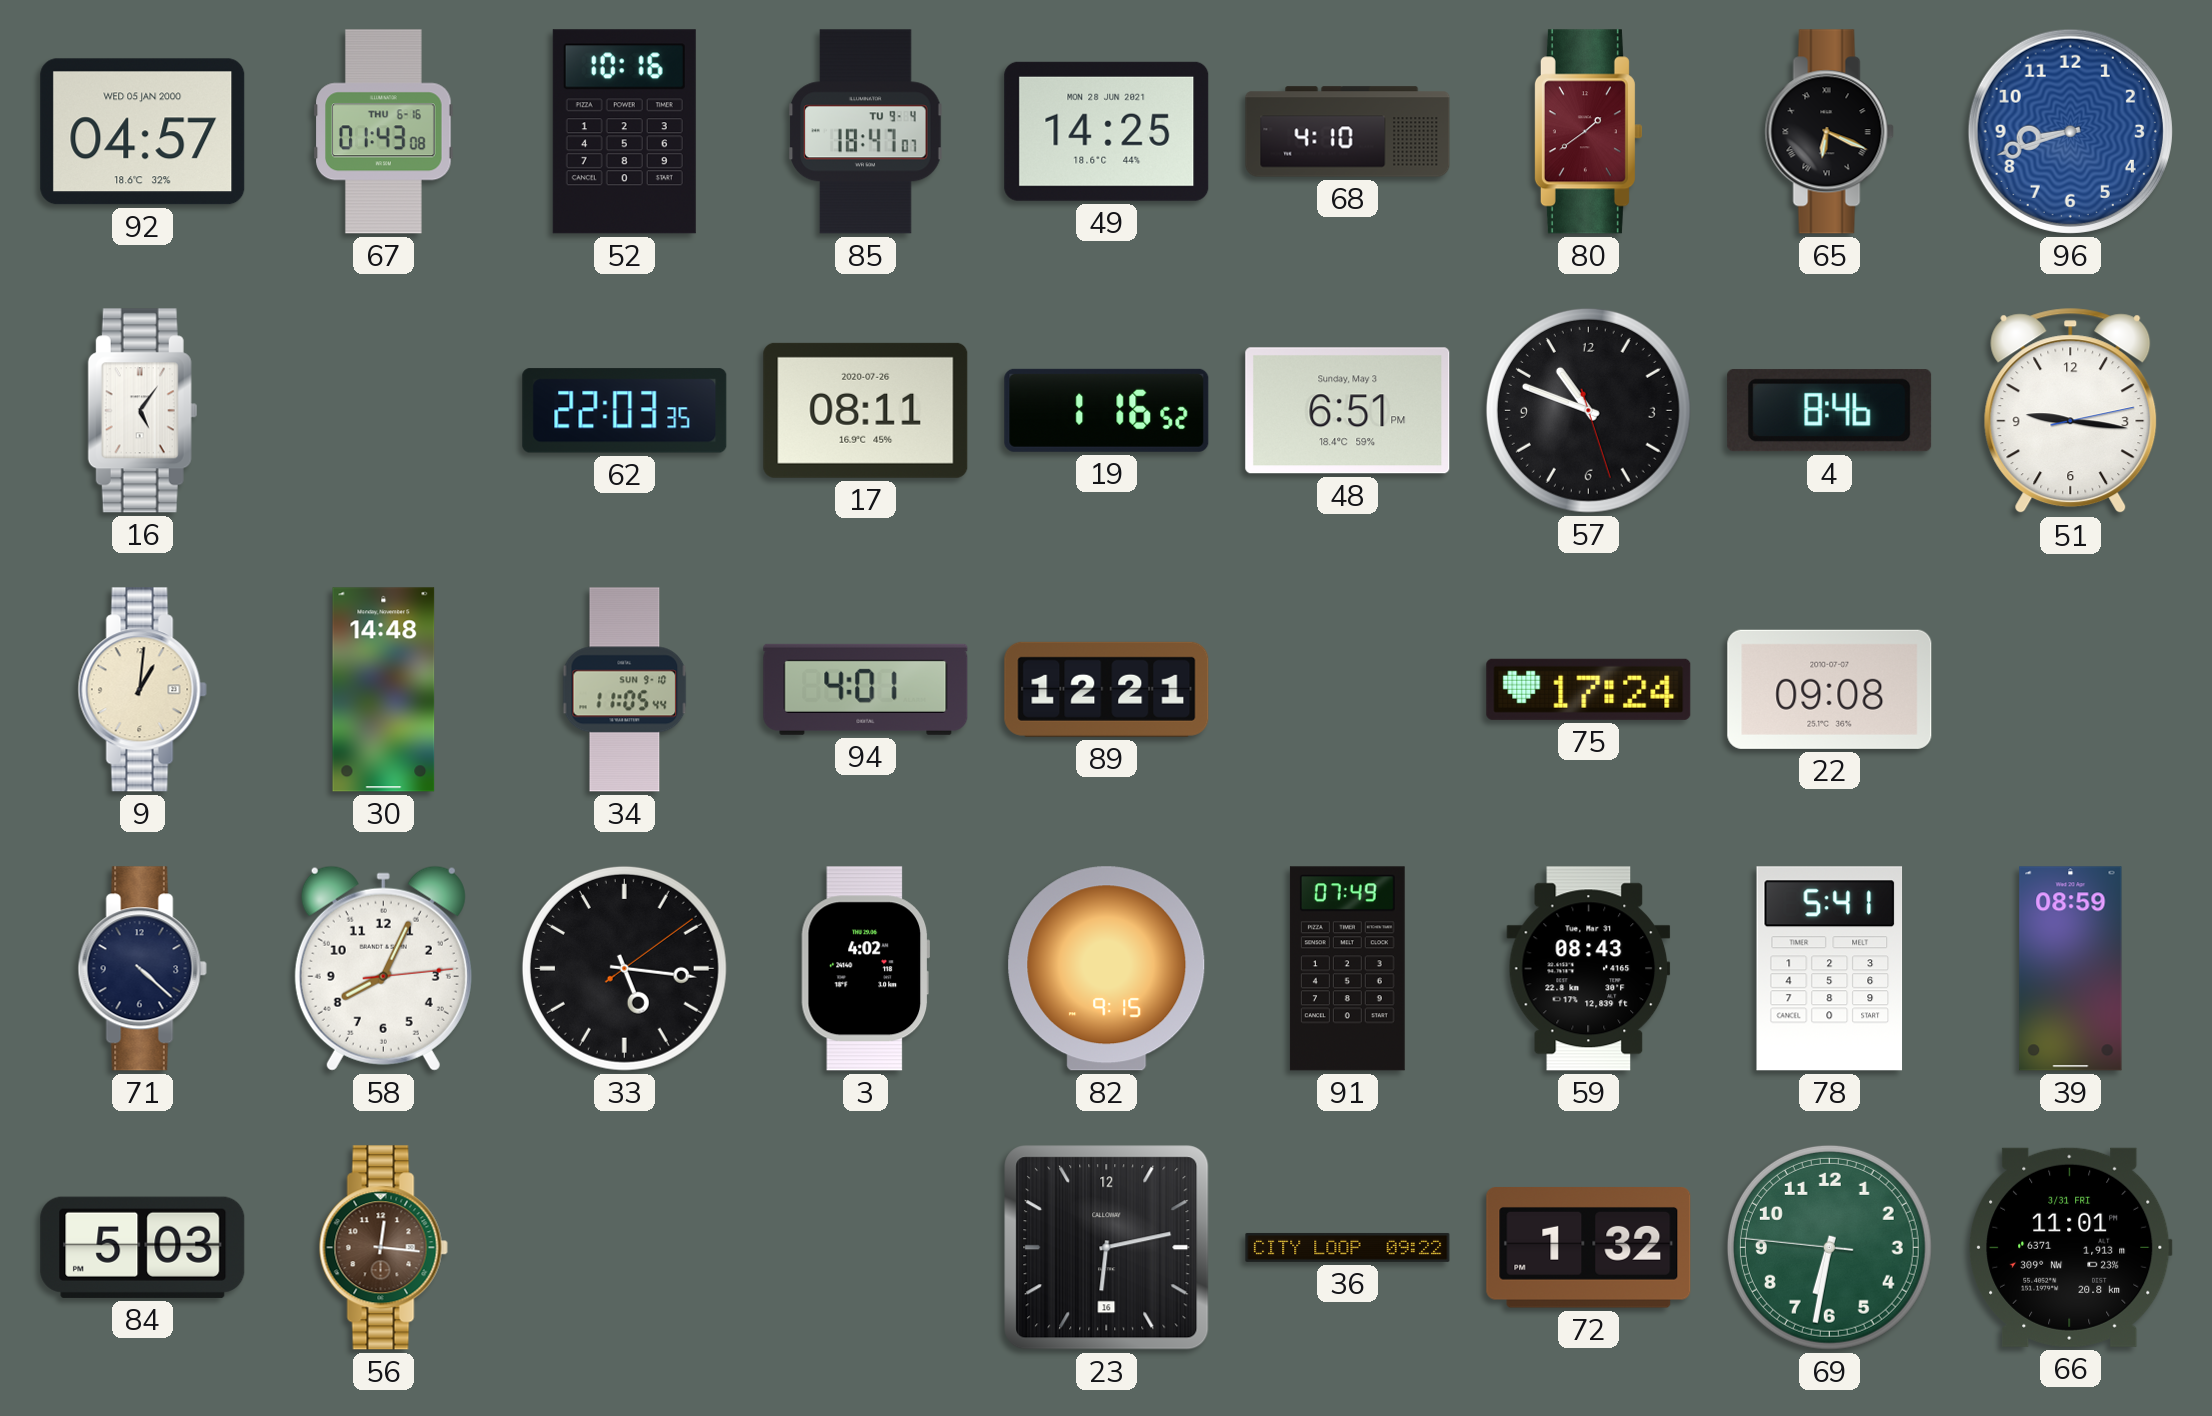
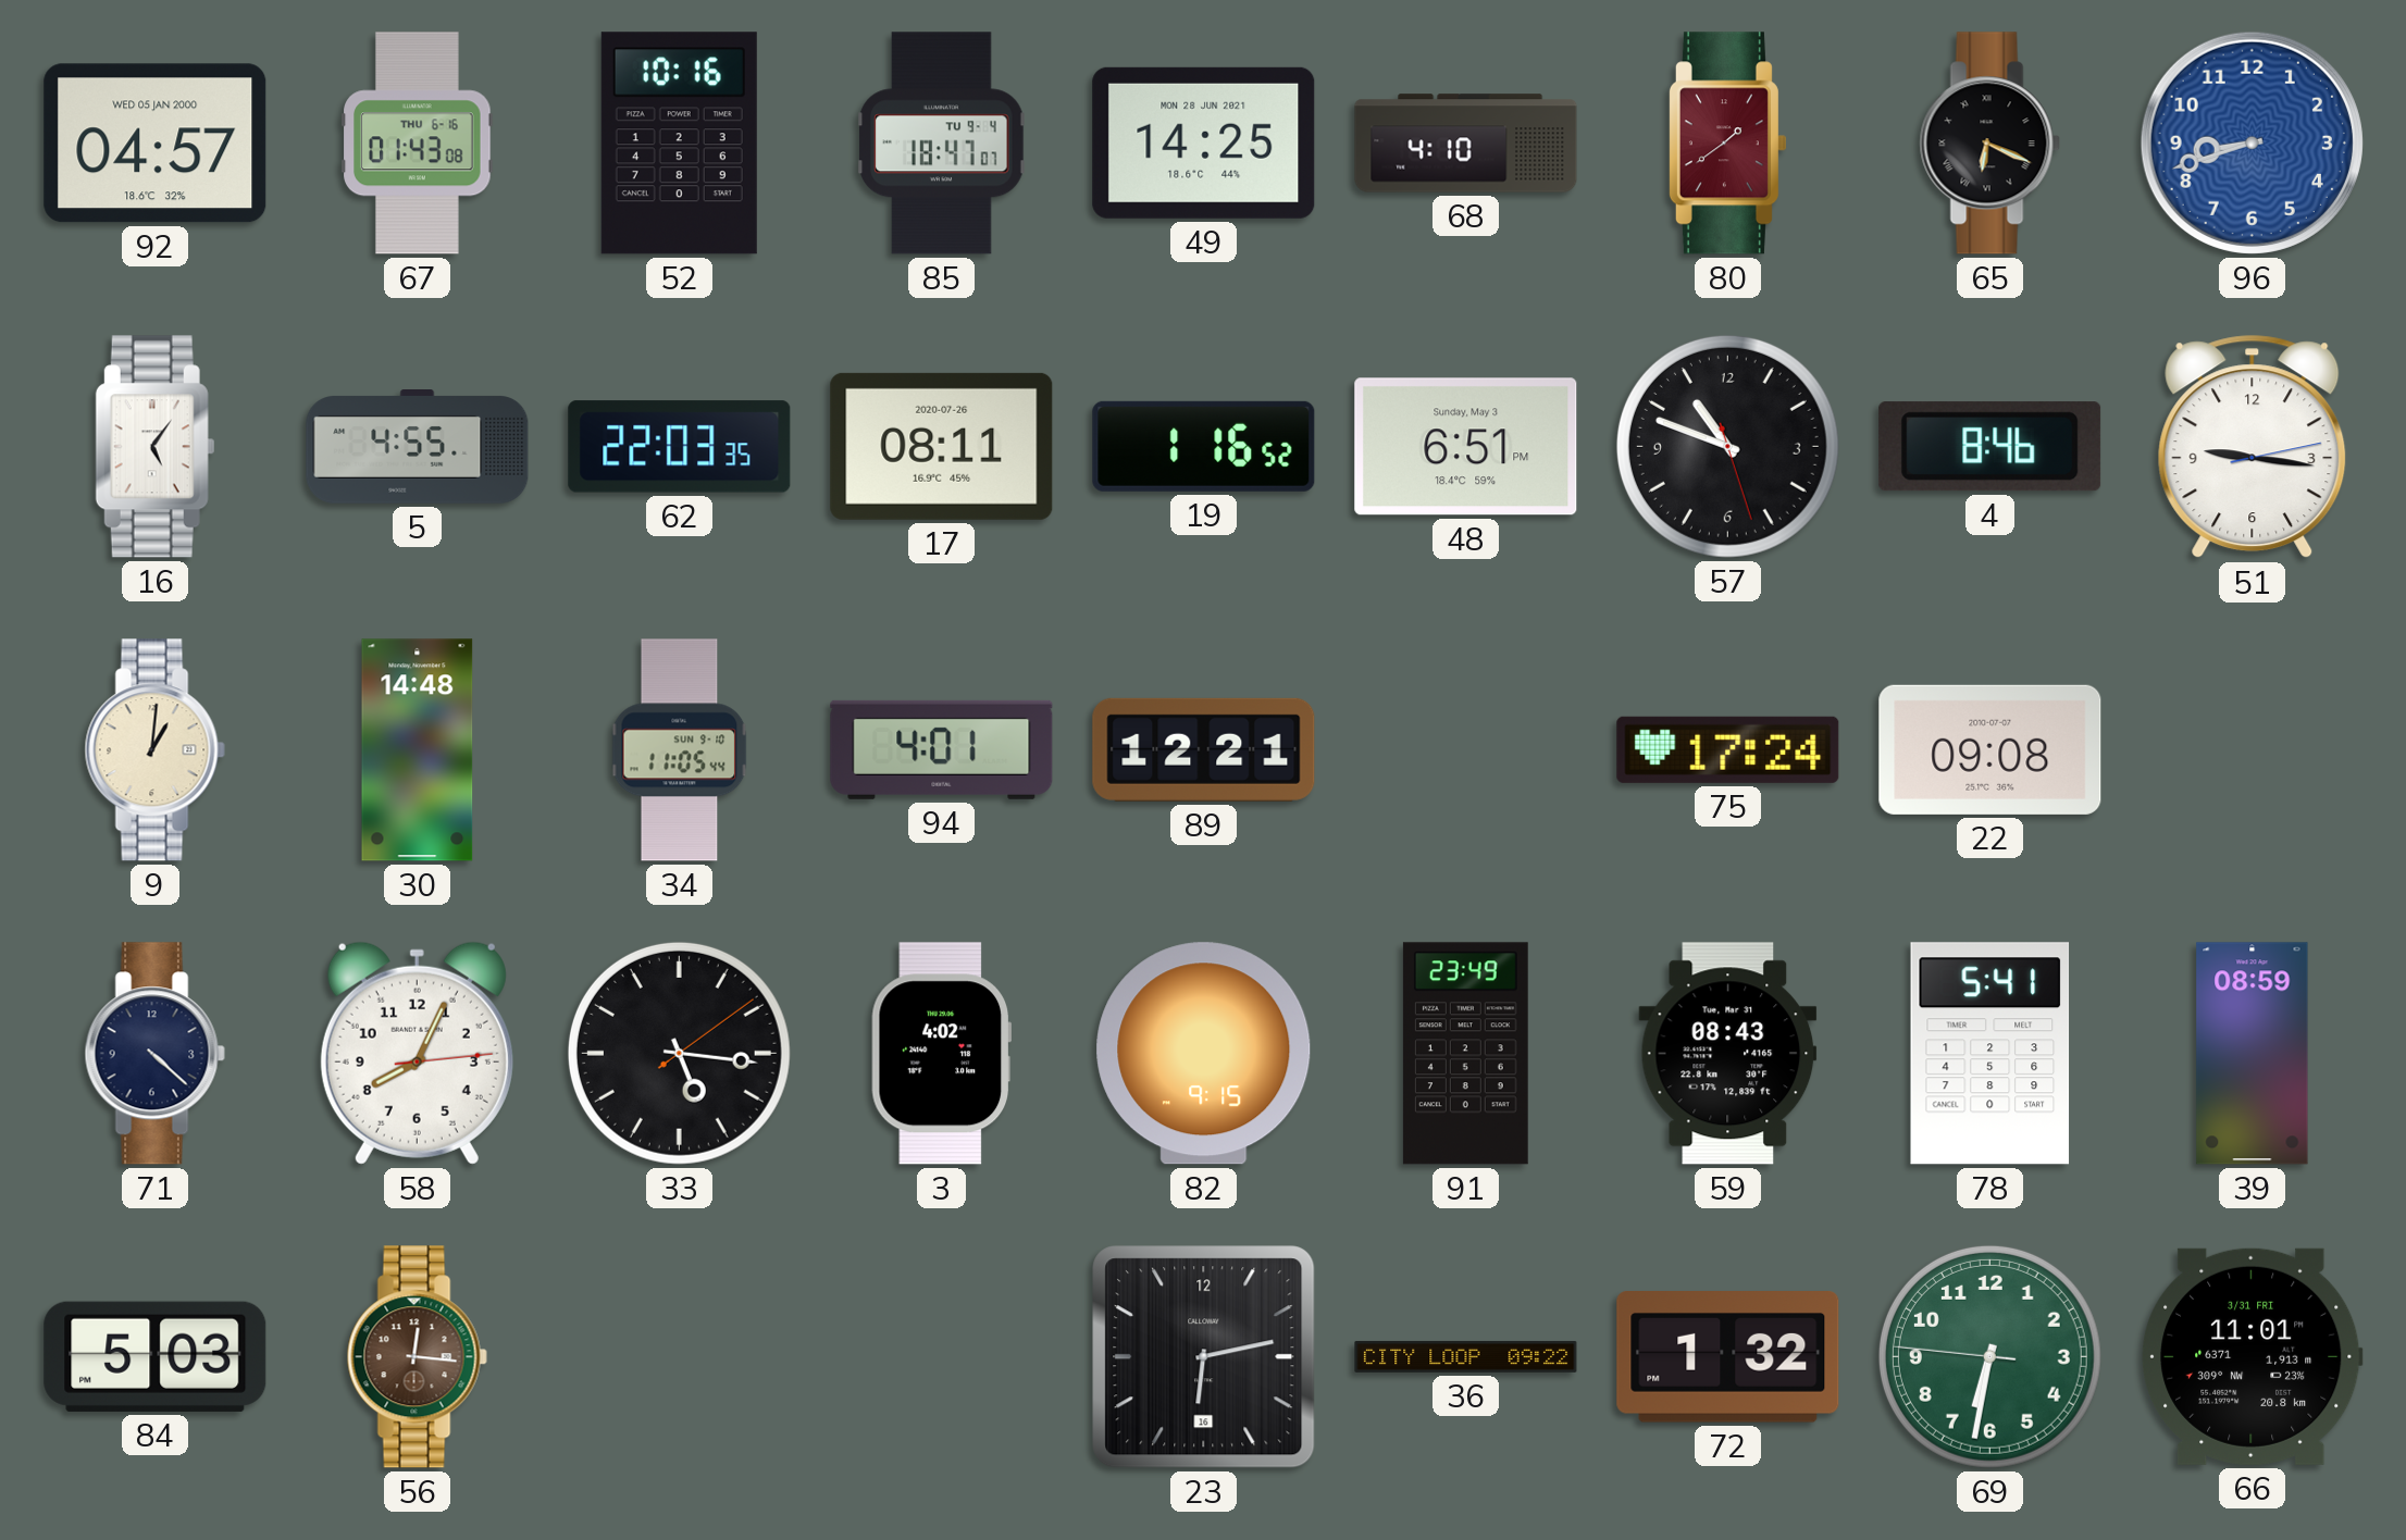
5: none -> 4:55 (418, 447)
91: 07:49 -> 23:49 (1465, 1054)
